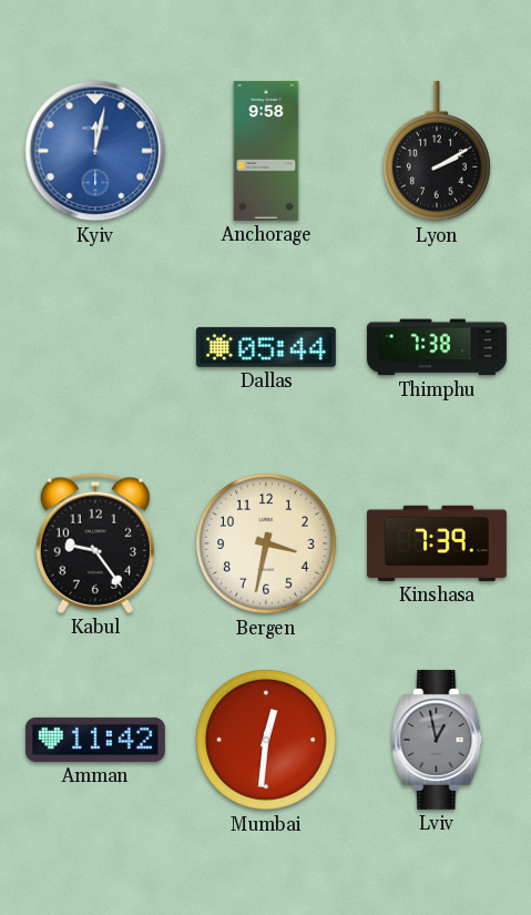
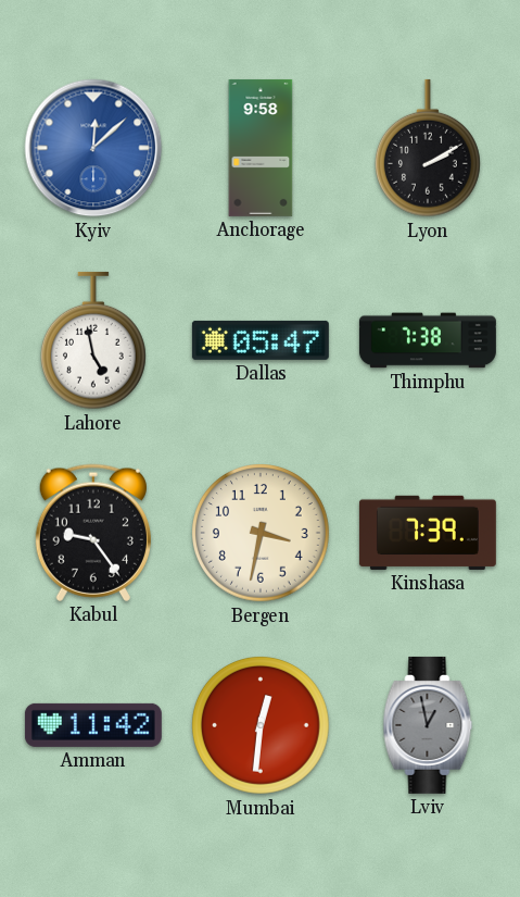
Kyiv: 12:02 -> 12:08 (93, 148)
Lahore: none -> 4:58 (93, 340)
Dallas: 05:44 -> 05:47 (261, 340)
